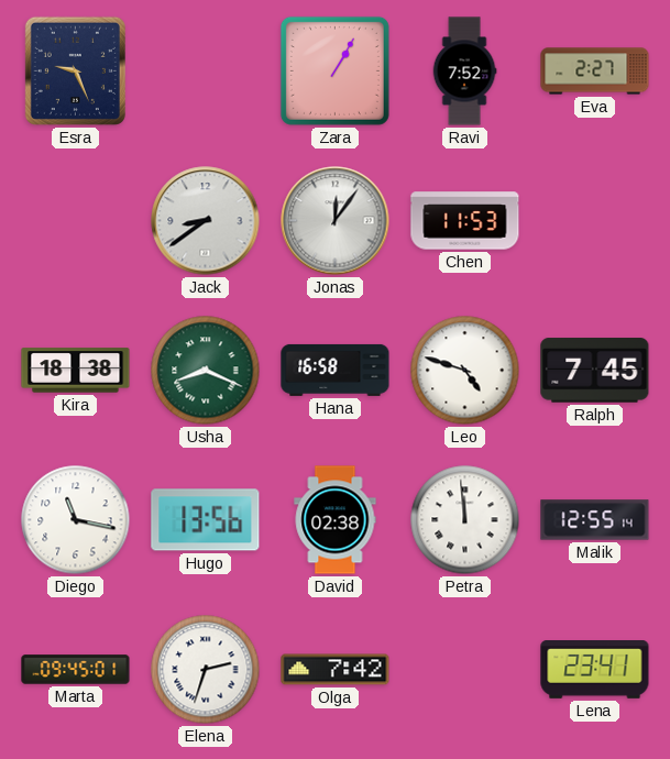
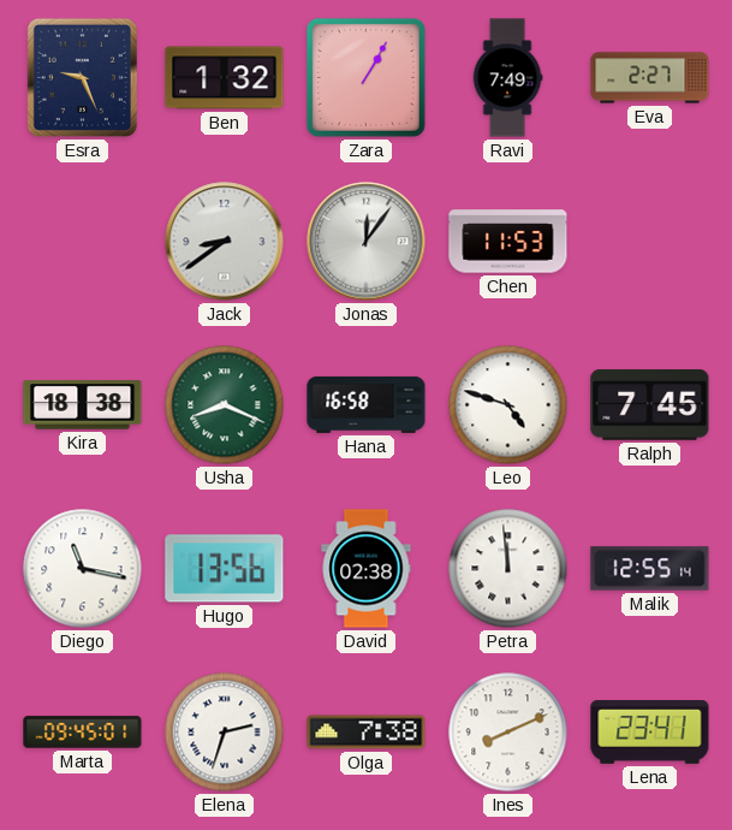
Ben: none -> 1:32 (225, 78)
Ravi: 7:52 -> 7:49 (507, 78)
Olga: 7:42 -> 7:38 (367, 733)
Ines: none -> 8:11 (508, 733)
